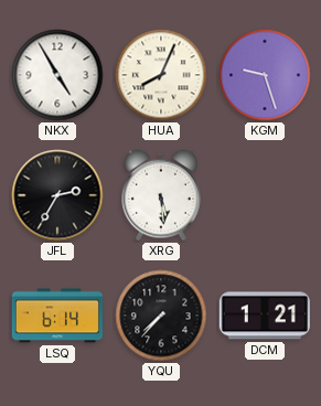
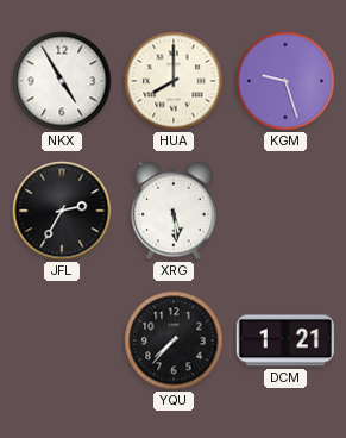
HUA: 8:04 -> 8:00 (174, 81)
LSQ: 6:14 -> none (56, 316)
